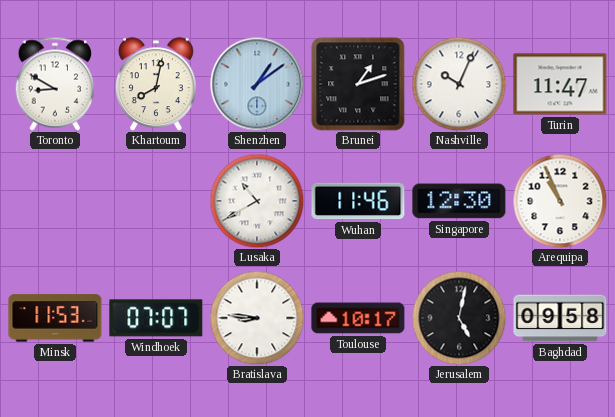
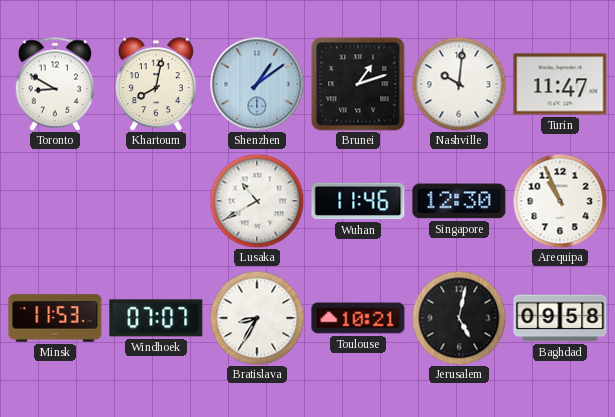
Nashville: 10:04 -> 10:01 (459, 84)
Bratislava: 8:46 -> 8:35 (257, 318)
Toulouse: 10:17 -> 10:21 (358, 318)
